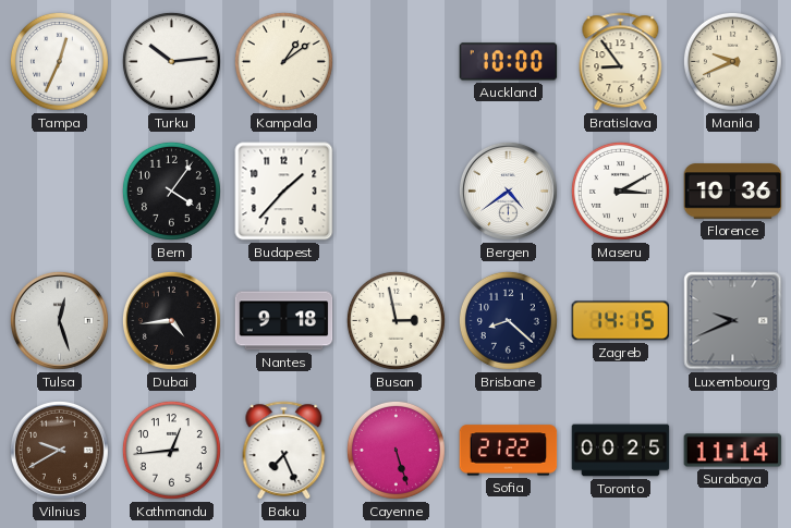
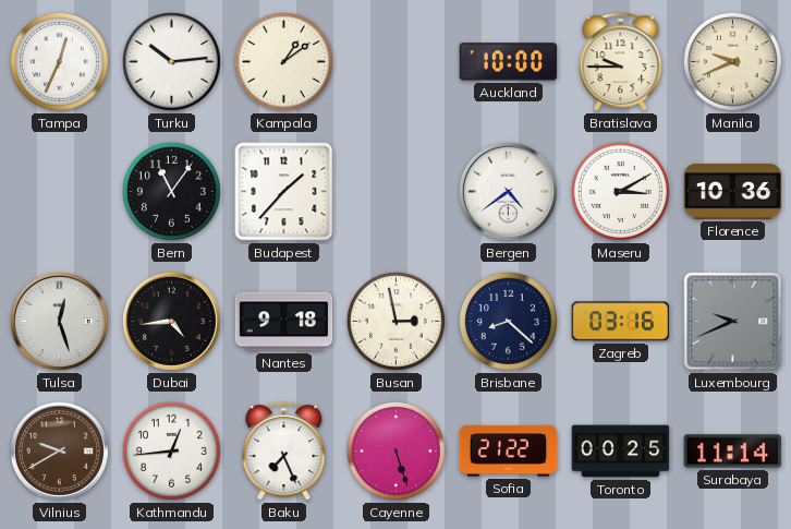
Bratislava: 8:54 -> 9:45 (621, 62)
Bern: 4:06 -> 11:06 (171, 191)
Zagreb: 14:15 -> 03:16 (621, 322)
